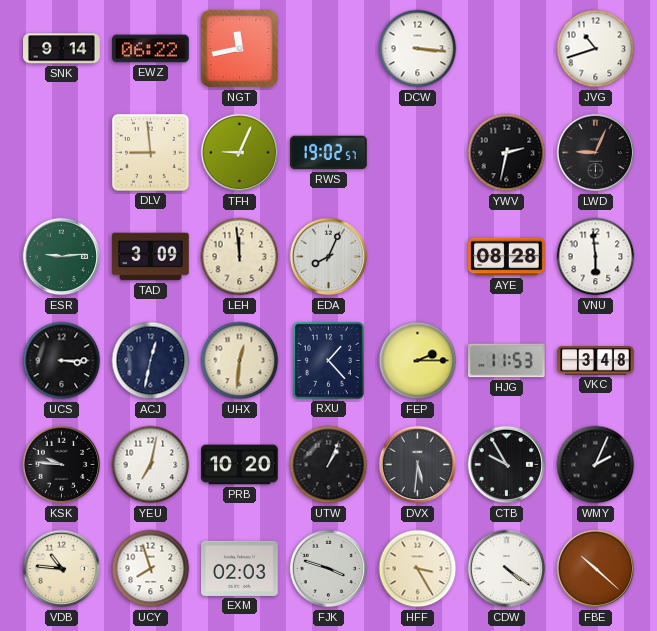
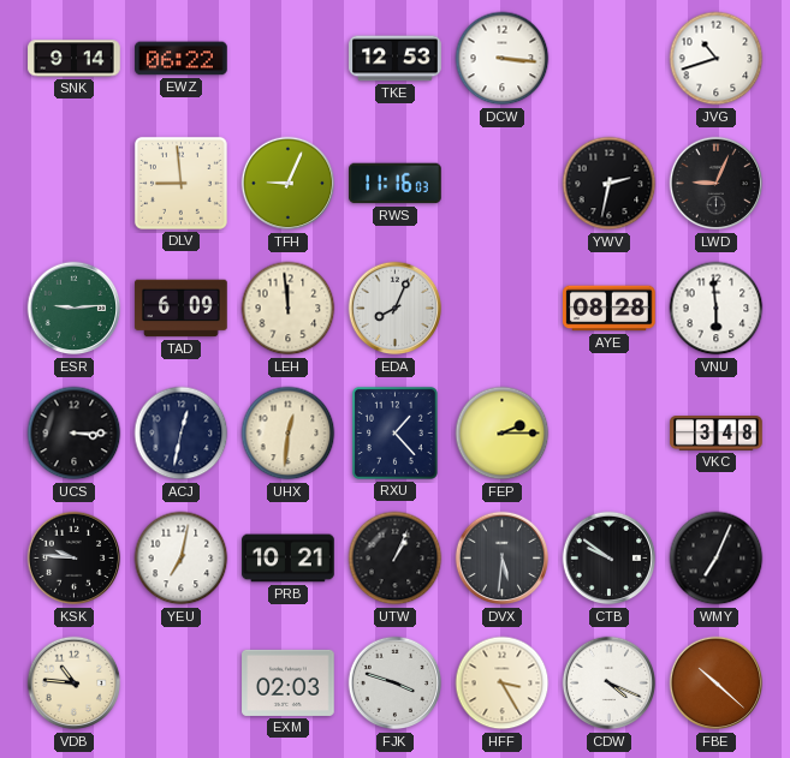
NGT: 11:43 -> none (240, 49)
TKE: none -> 12:53 (396, 59)
RWS: 19:02 -> 11:16 (396, 184)
TAD: 3:09 -> 6:09 (182, 309)
HJG: 11:53 -> none (507, 361)
PRB: 10:20 -> 10:21 (289, 559)
CTB: 9:55 -> 9:51 (610, 559)
WMY: 2:04 -> 7:04 (717, 559)
UCY: 7:57 -> none (151, 569)
CDW: 4:21 -> 4:19 (610, 684)
